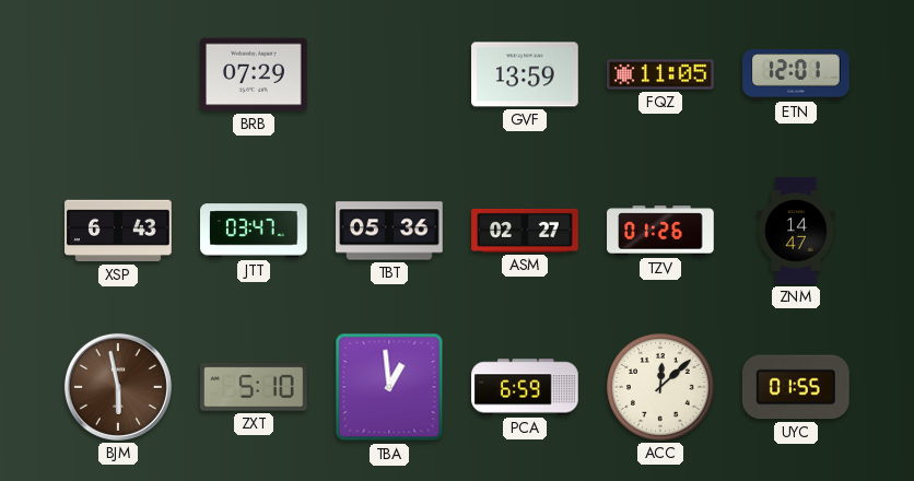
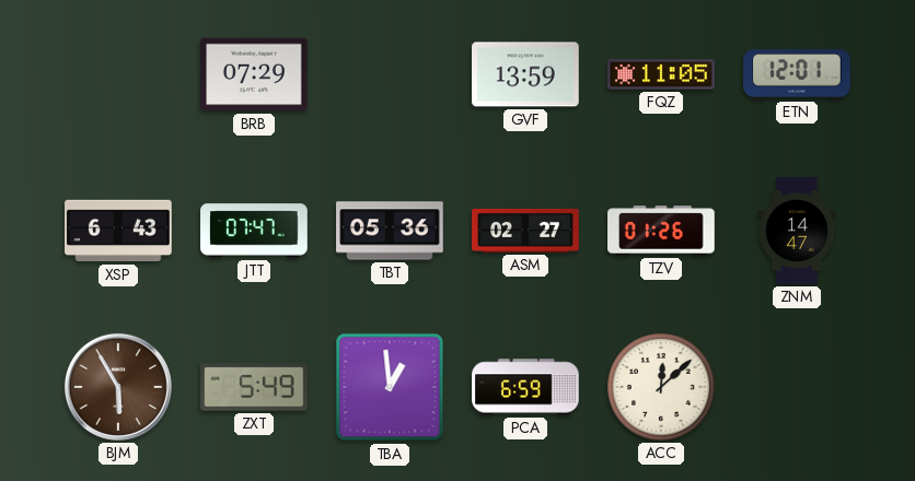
JTT: 03:47 -> 07:47 (254, 231)
BJM: 5:58 -> 5:55 (118, 387)
ZXT: 5:10 -> 5:49 (254, 387)
UYC: 01:55 -> none (796, 387)
